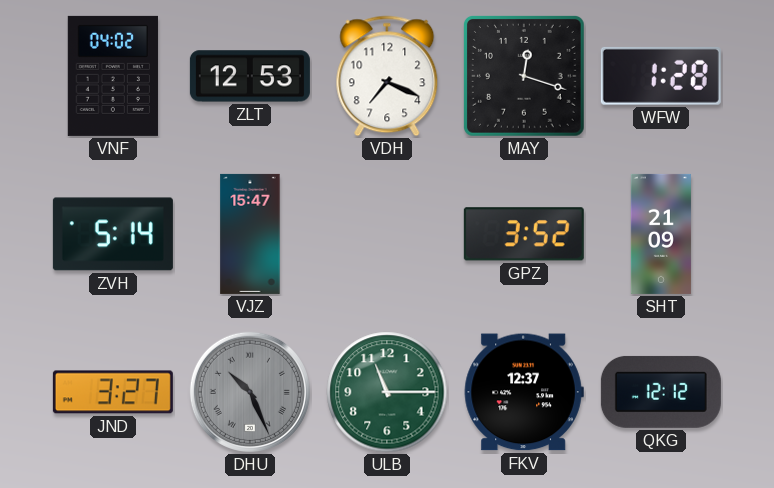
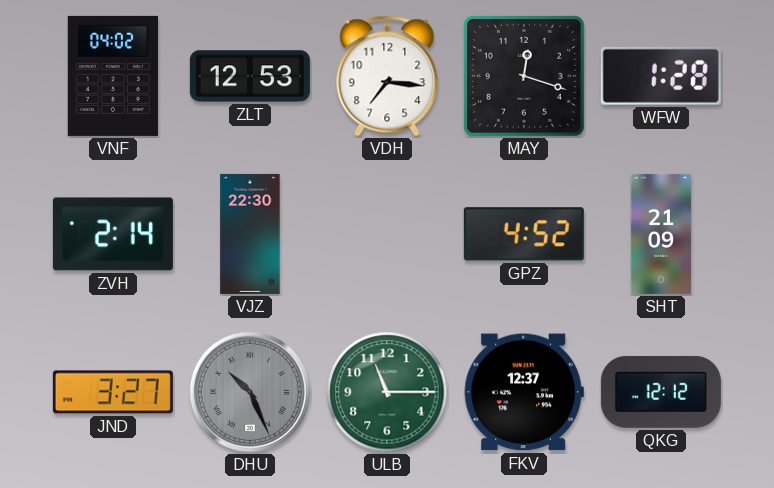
VDH: 7:19 -> 7:16 (387, 76)
ZVH: 5:14 -> 2:14 (113, 234)
VJZ: 15:47 -> 22:30 (250, 234)
GPZ: 3:52 -> 4:52 (524, 234)
